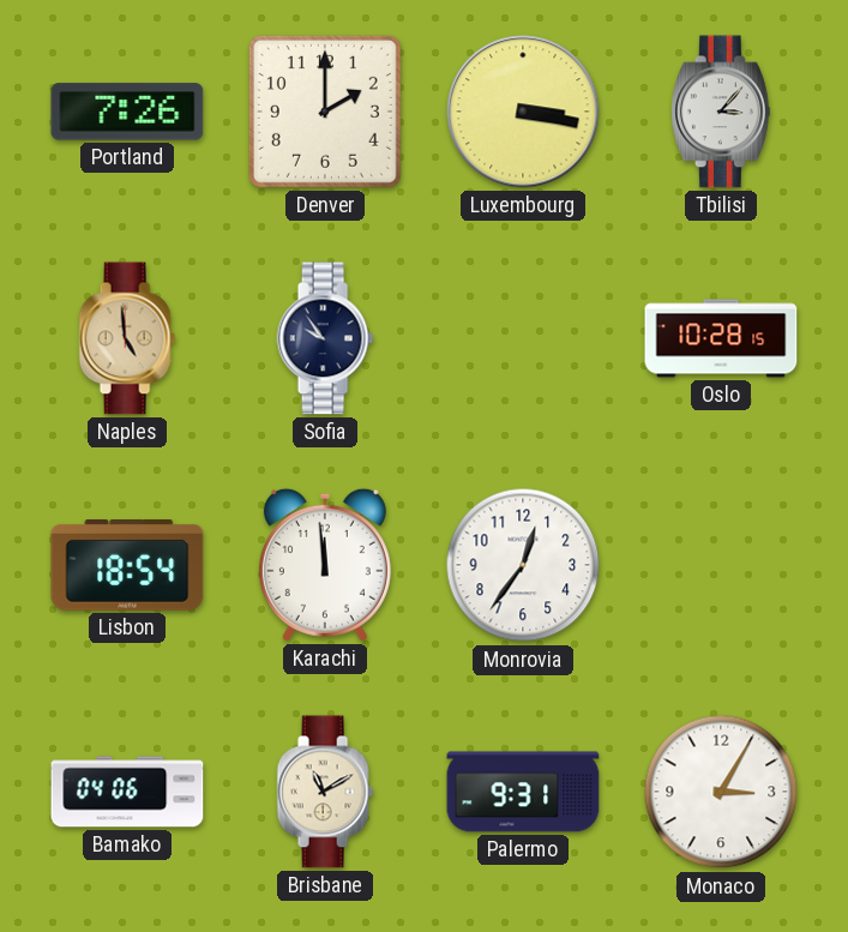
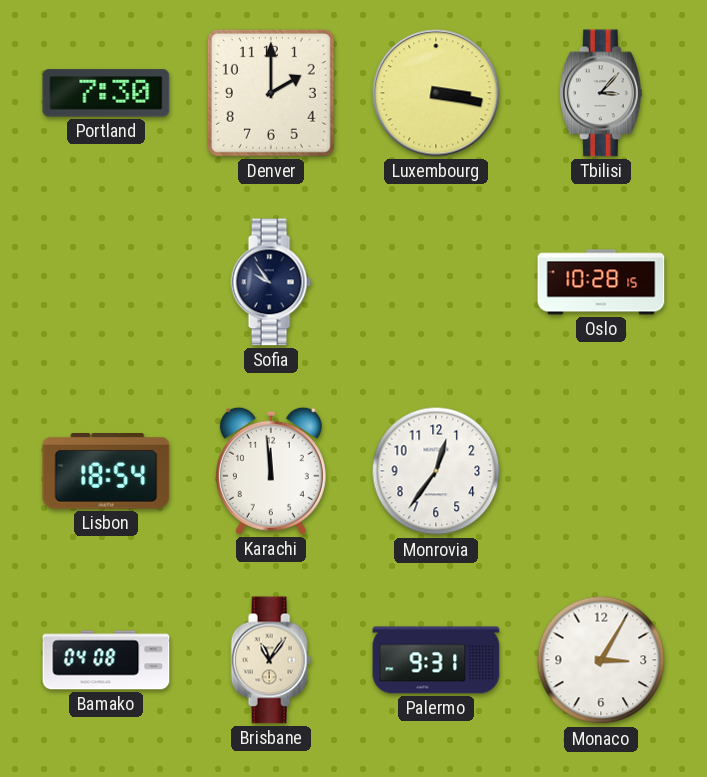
Portland: 7:26 -> 7:30 (106, 93)
Naples: 4:59 -> none (127, 338)
Bamako: 04:06 -> 04:08 (106, 660)
Brisbane: 11:10 -> 11:06 (271, 660)
